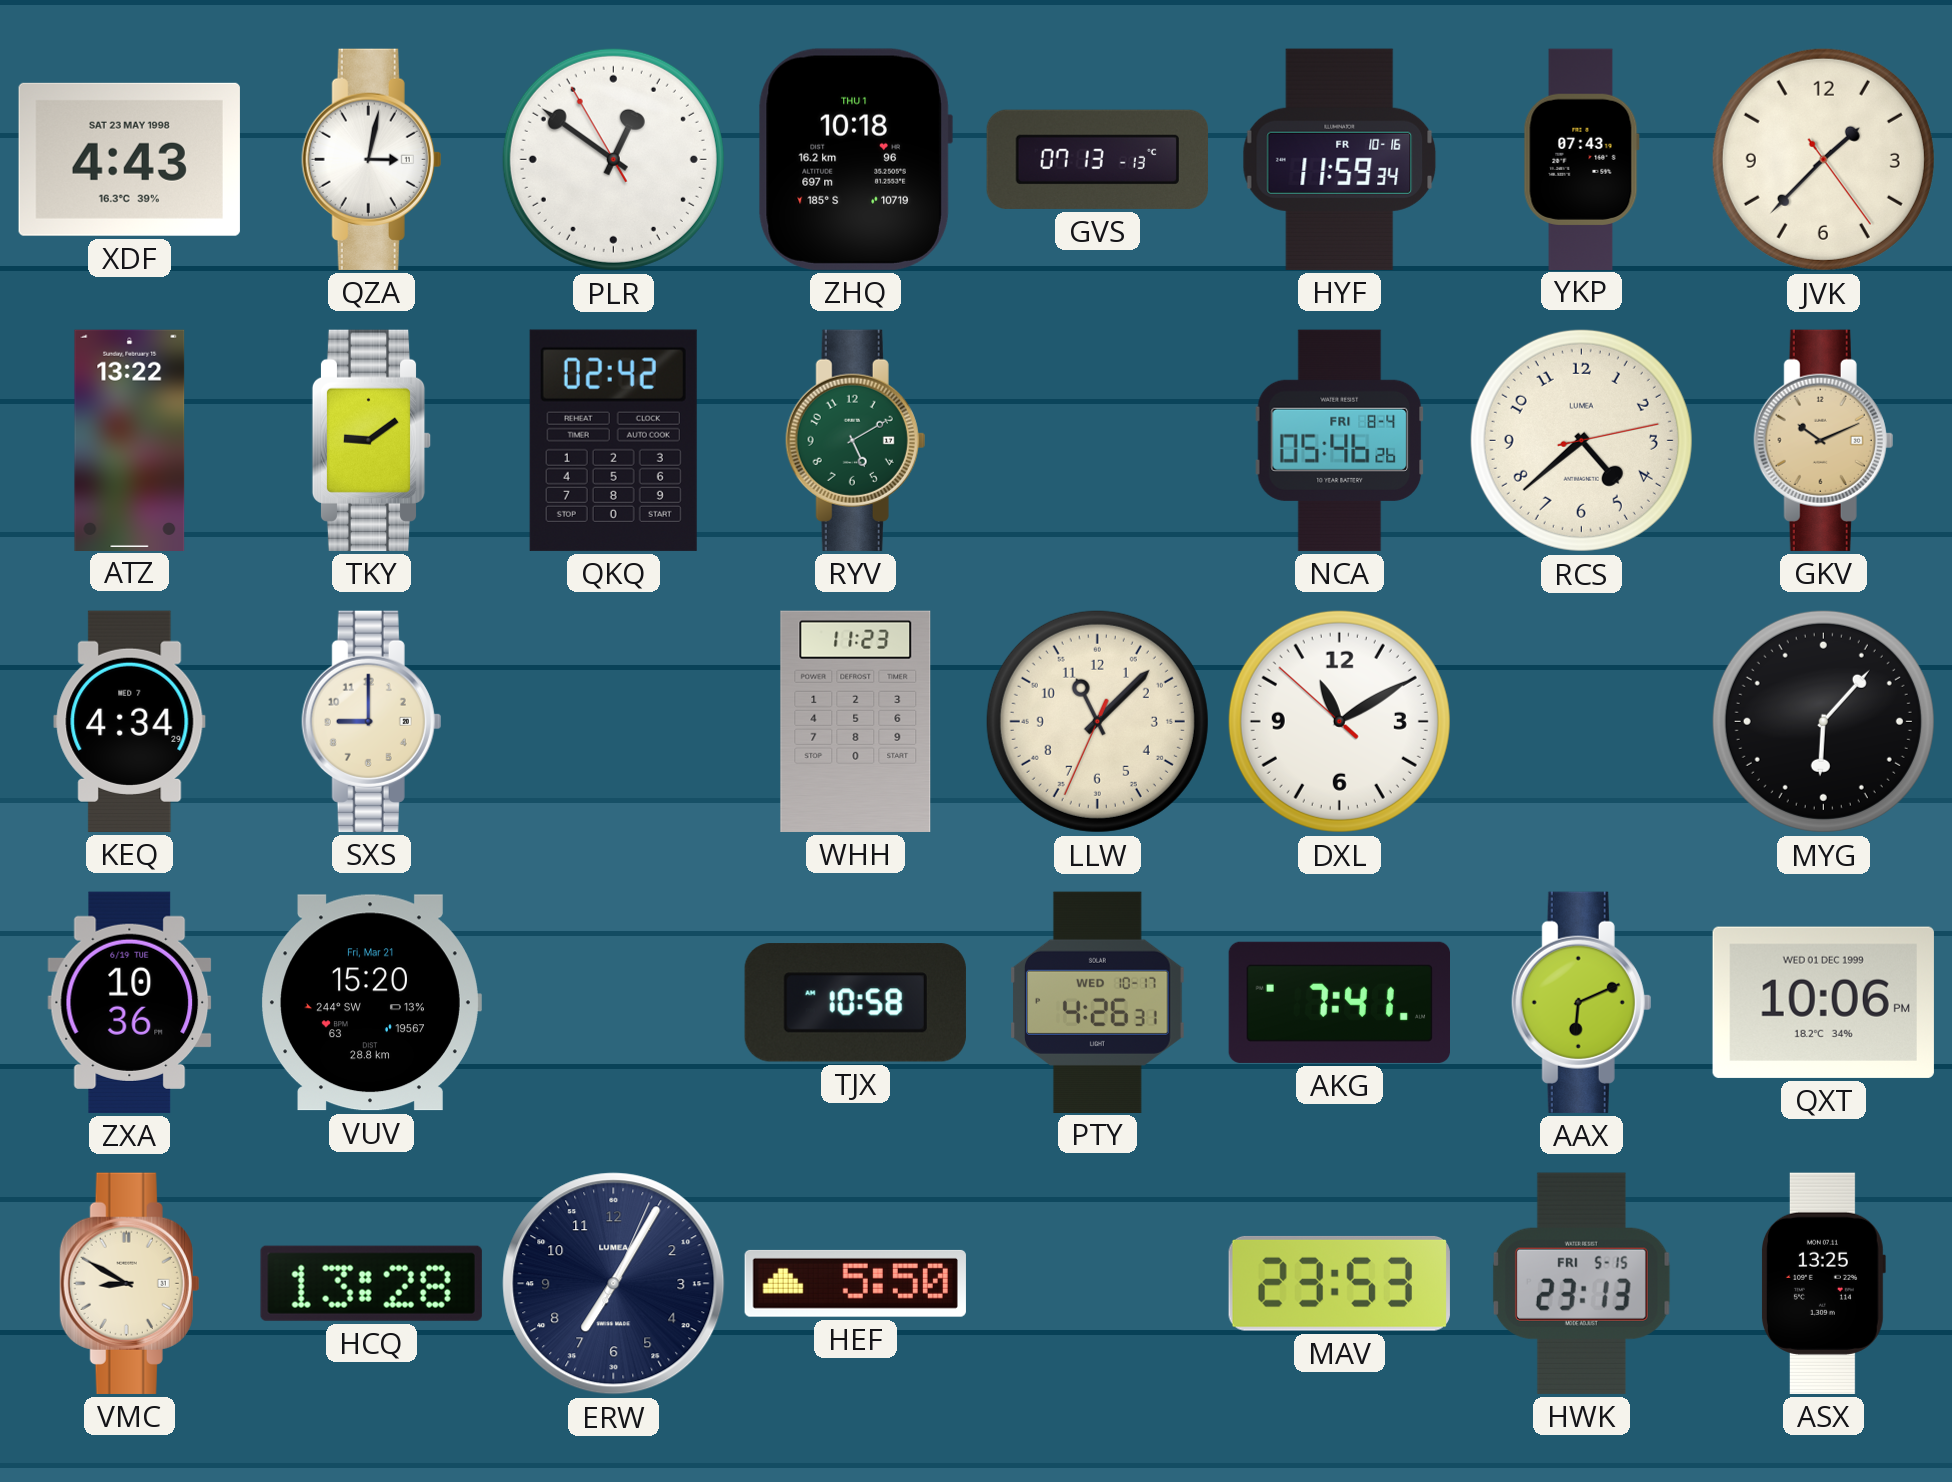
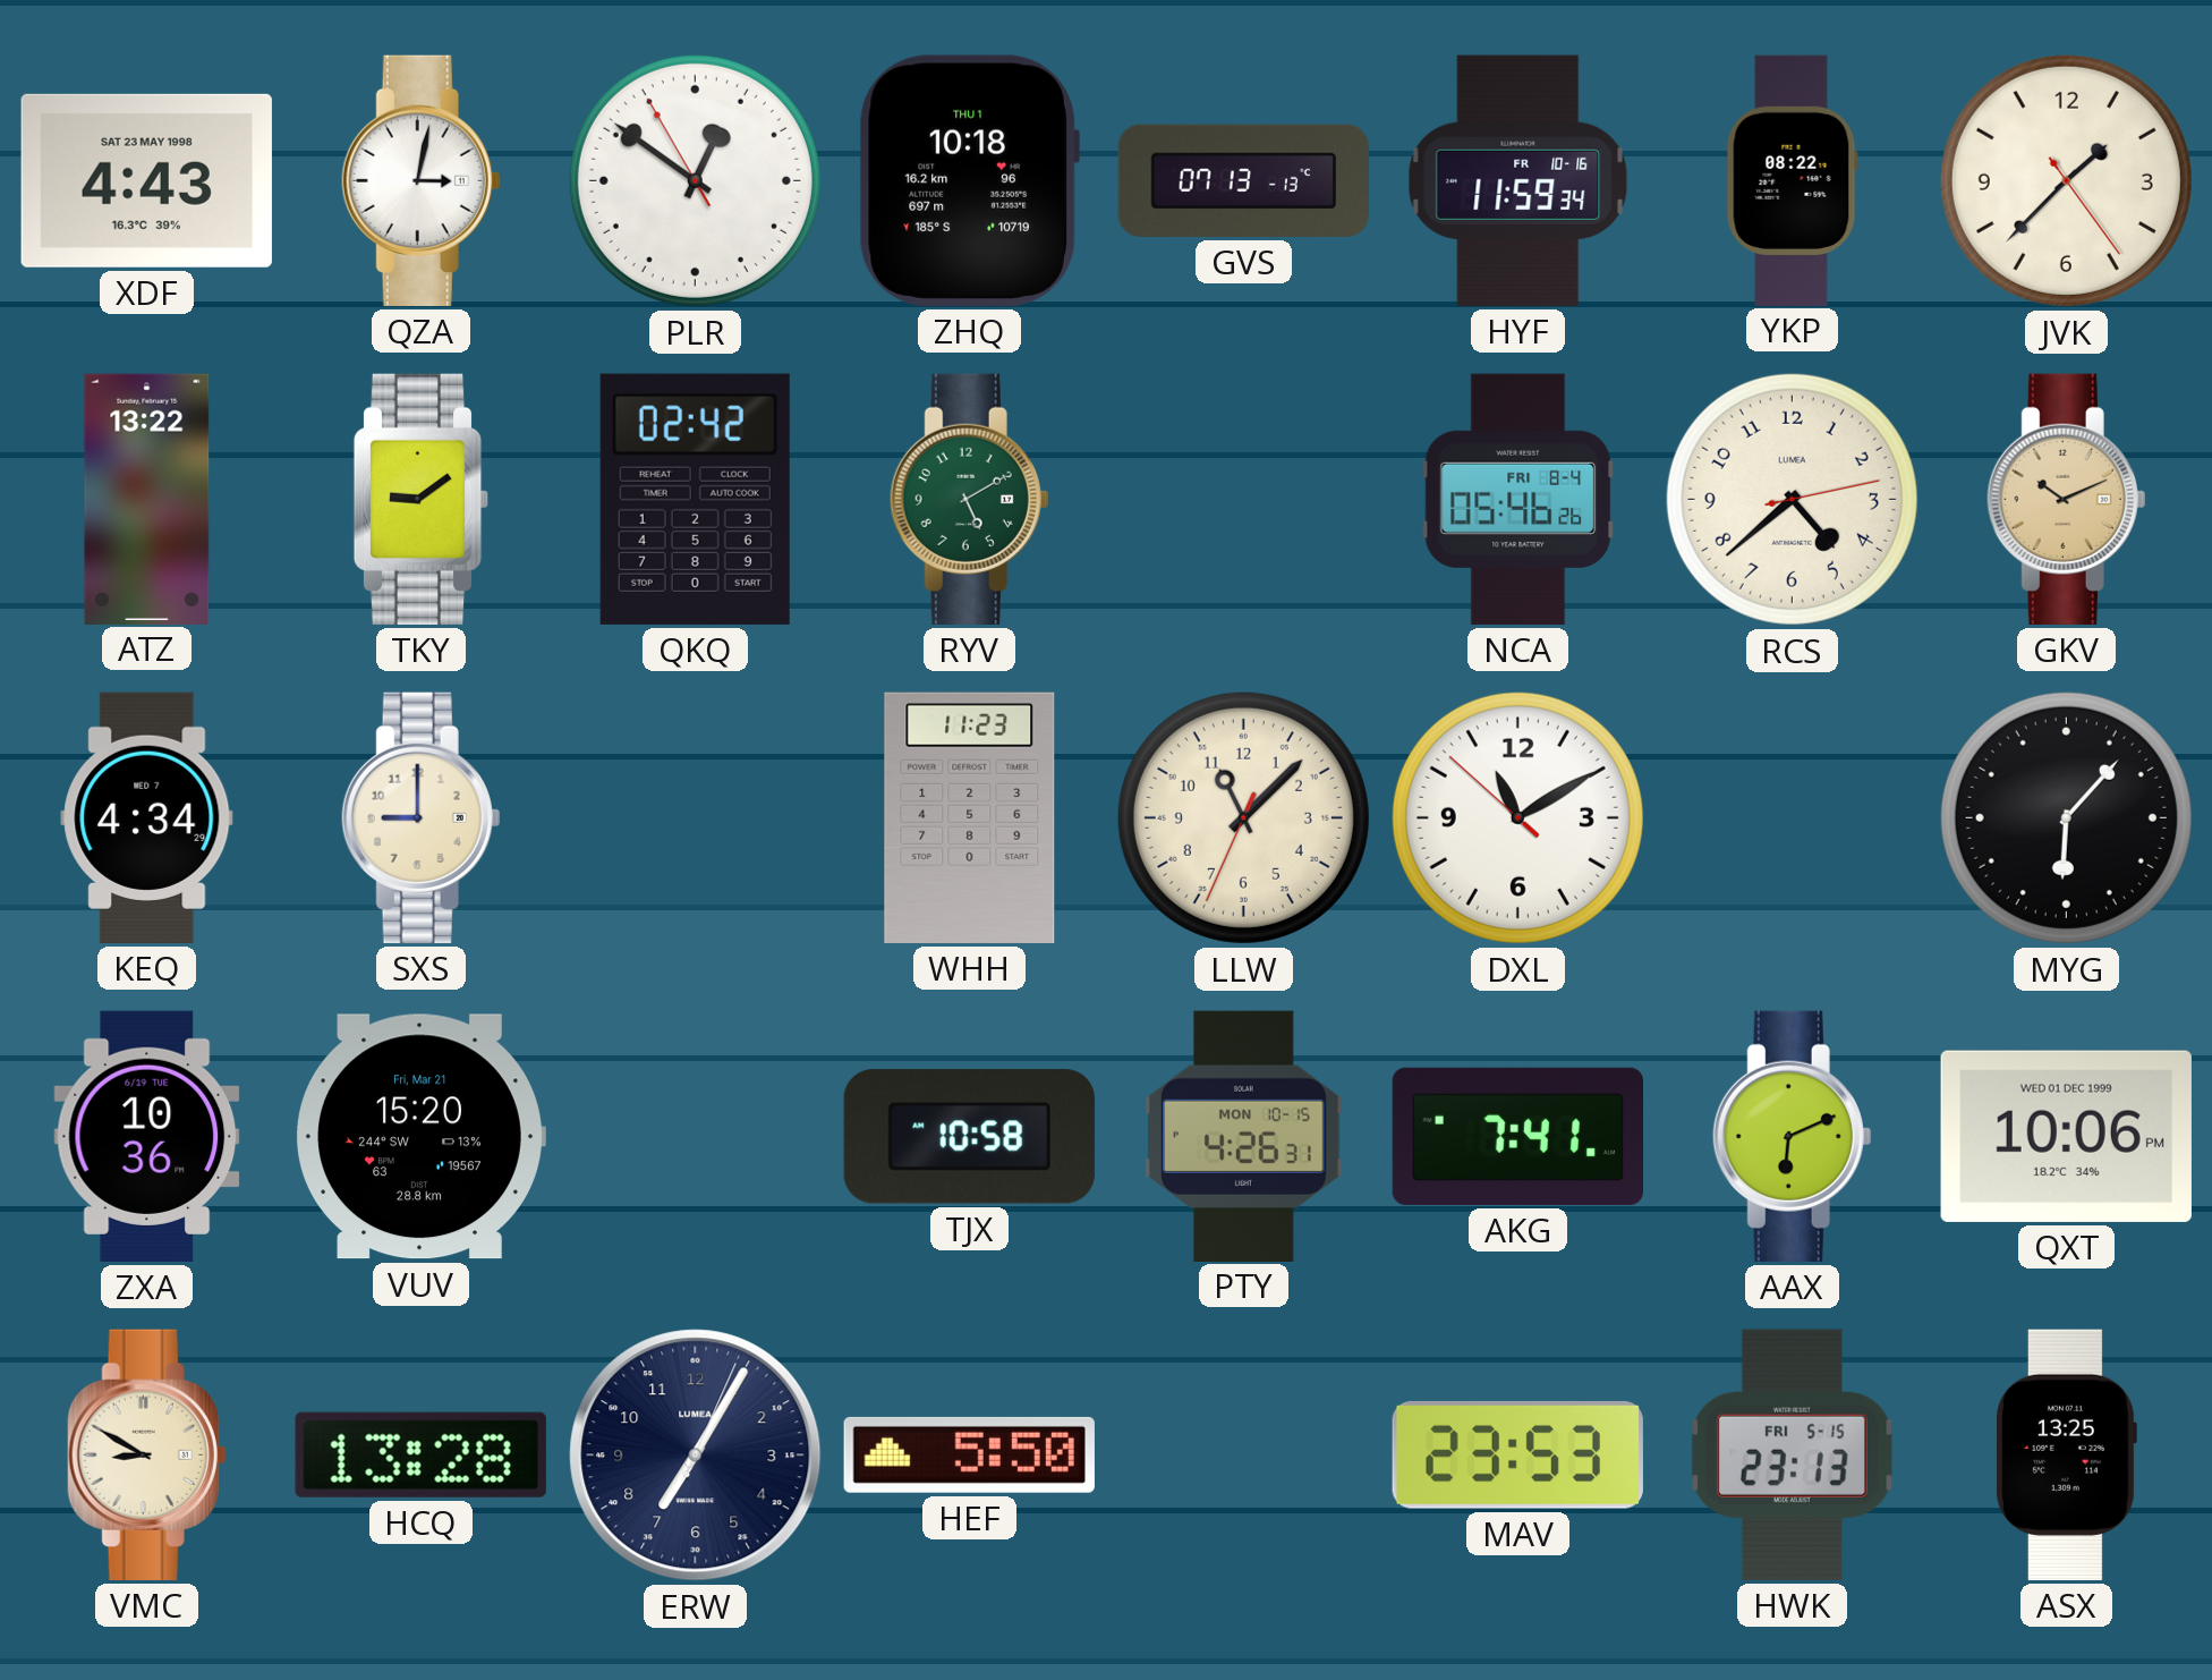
YKP: 07:43 -> 08:22 (1792, 180)
PTY date: WED 10-17 -> MON 10-15 (1244, 1136)
